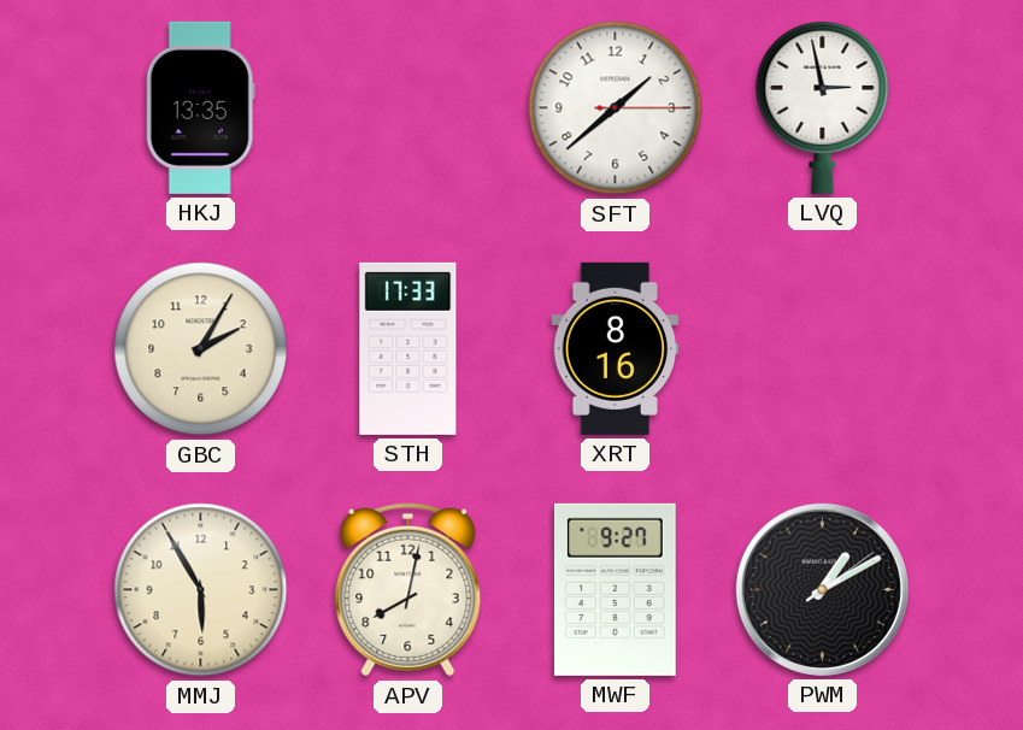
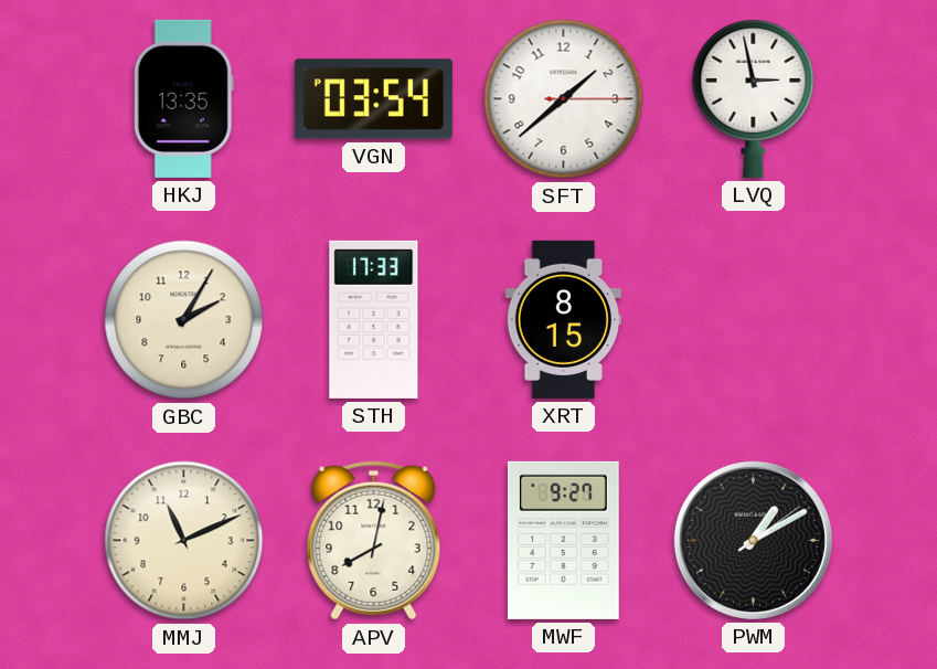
VGN: none -> 03:54 (373, 99)
XRT: 8:16 -> 8:15 (564, 319)
MMJ: 5:55 -> 11:11 (184, 541)
